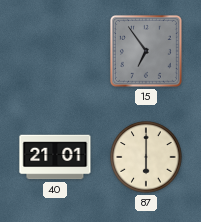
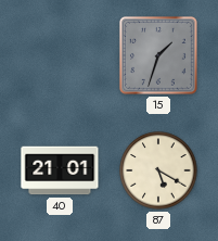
15: 6:54 -> 1:33 (158, 55)
87: 6:00 -> 5:20 (158, 170)
